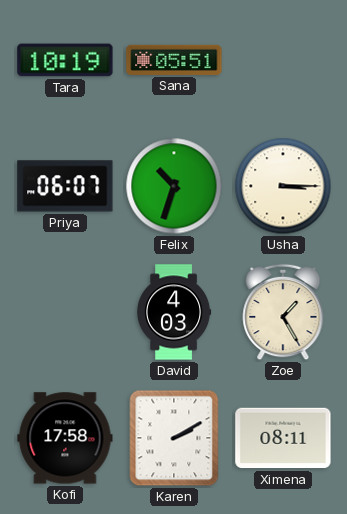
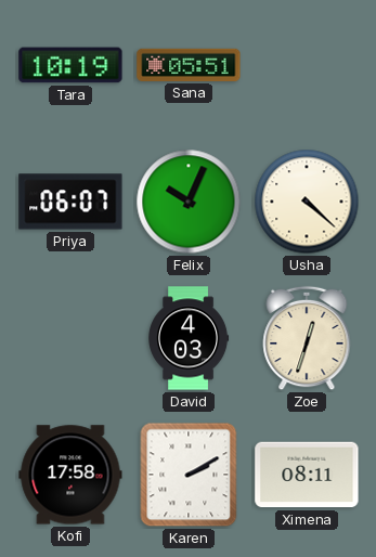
Felix: 10:33 -> 10:04 (189, 202)
Usha: 3:15 -> 4:22 (307, 202)
Zoe: 1:25 -> 12:33 (307, 338)
